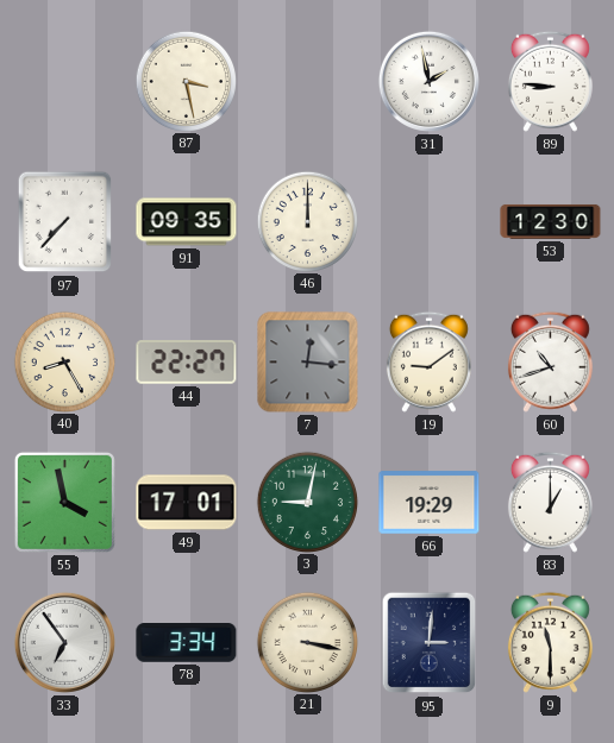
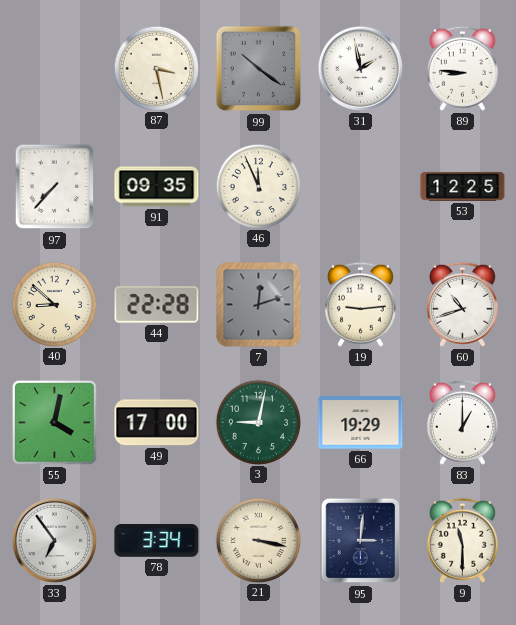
99: none -> 10:21 (259, 69)
46: 12:00 -> 11:56 (258, 186)
53: 12:30 -> 12:25 (463, 186)
40: 8:25 -> 8:52 (54, 304)
44: 22:27 -> 22:28 (157, 305)
7: 12:16 -> 12:12 (259, 305)
19: 9:09 -> 9:14 (360, 304)
55: 3:58 -> 4:02 (54, 422)
49: 17:01 -> 17:00 (157, 423)
